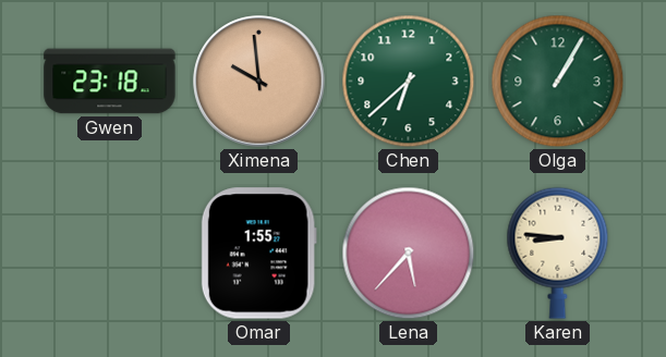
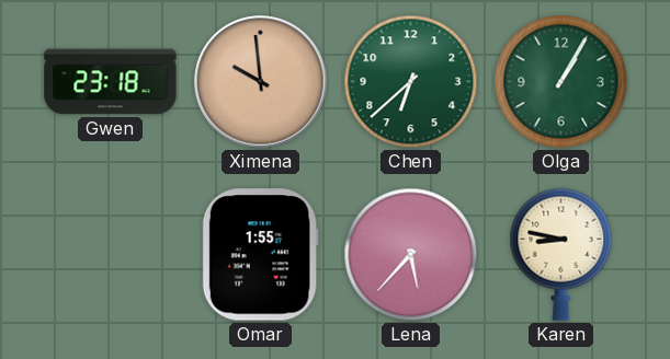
Karen: 8:46 -> 8:47 (561, 254)
